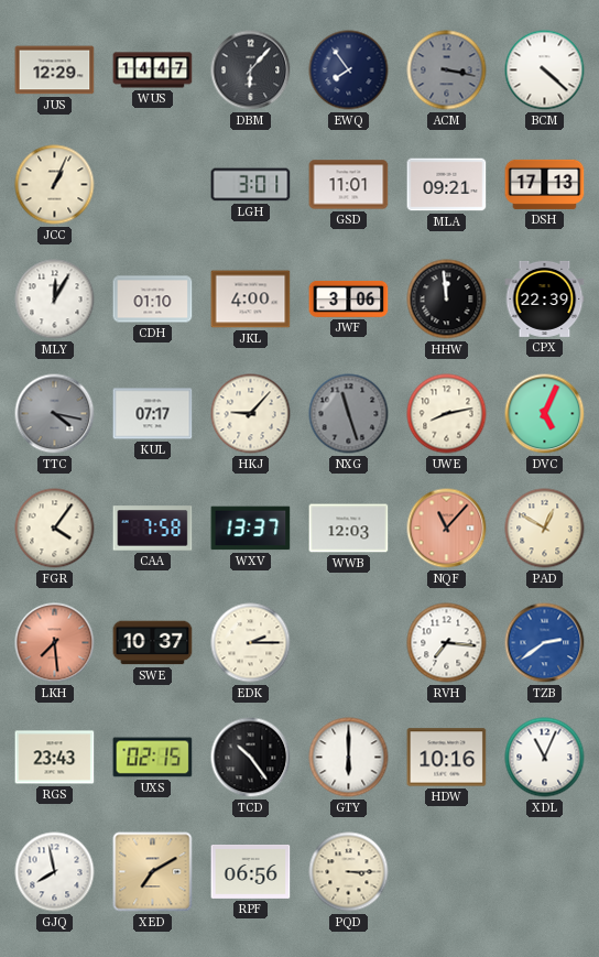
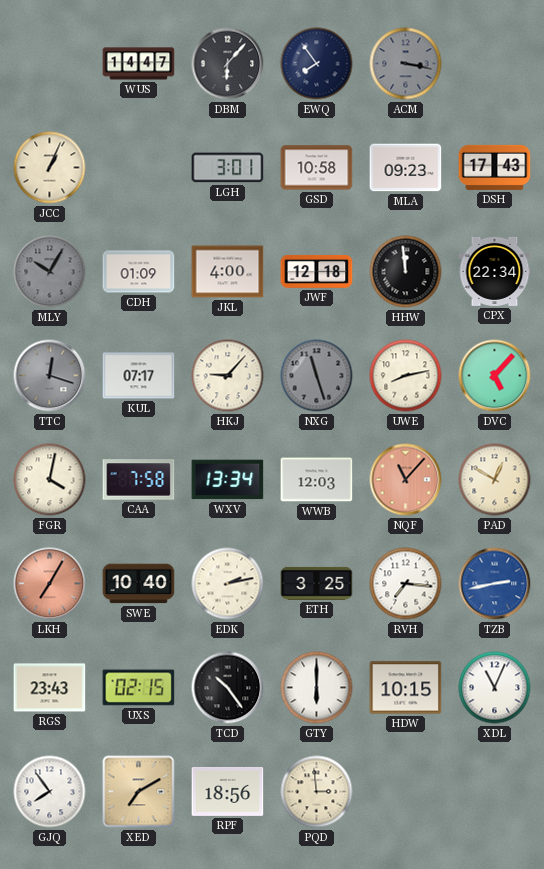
JUS: 12:29 -> none (55, 70)
BCM: 4:22 -> none (545, 70)
GSD: 11:01 -> 10:58 (317, 168)
MLA: 09:21 -> 09:23 (406, 168)
DSH: 17:13 -> 17:43 (495, 167)
MLY: 12:05 -> 10:05 (50, 272)
MLY dial: white -> grey (50, 272)
CDH: 01:10 -> 01:09 (139, 272)
JWF: 3:06 -> 12:18 (317, 271)
CPX: 22:39 -> 22:34 (495, 271)
TTC: 4:17 -> 12:18 (50, 376)
DVC: 5:04 -> 5:07 (495, 376)
FGR: 4:06 -> 4:02 (50, 480)
WXV: 13:37 -> 13:34 (228, 480)
LKH: 7:29 -> 7:05 (50, 584)
SWE: 10:37 -> 10:40 (139, 584)
EDK: 2:15 -> 2:13 (228, 584)
ETH: none -> 3:25 (317, 583)
TZB: 2:39 -> 2:43 (495, 584)
HDW: 10:16 -> 10:15 (406, 688)
GJQ: 7:58 -> 7:54 (50, 792)
RPF: 06:56 -> 18:56 (228, 791)
PQD: 3:15 -> 2:59 (317, 792)
